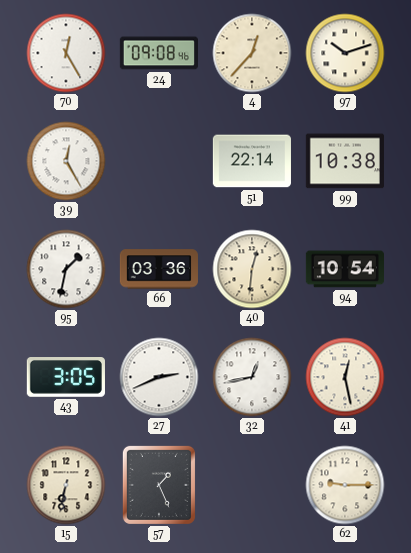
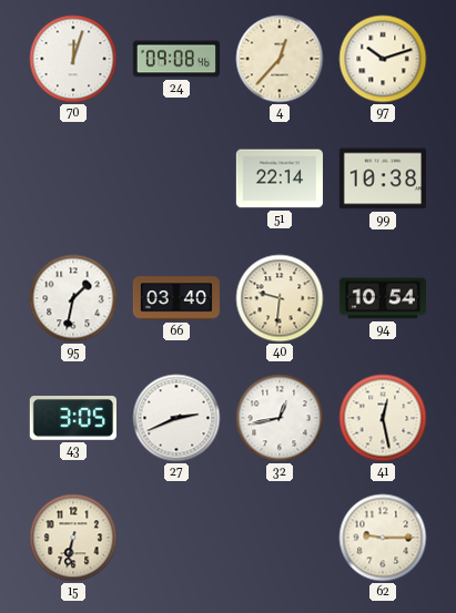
70: 12:25 -> 12:03 (73, 59)
39: 12:25 -> none (66, 161)
66: 03:36 -> 03:40 (175, 298)
40: 12:31 -> 9:31 (280, 298)
57: 1:26 -> none (159, 485)
